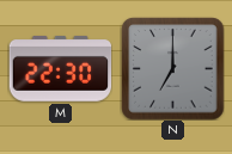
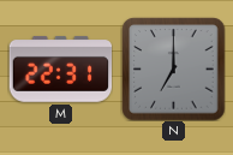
M: 22:30 -> 22:31 (60, 68)
